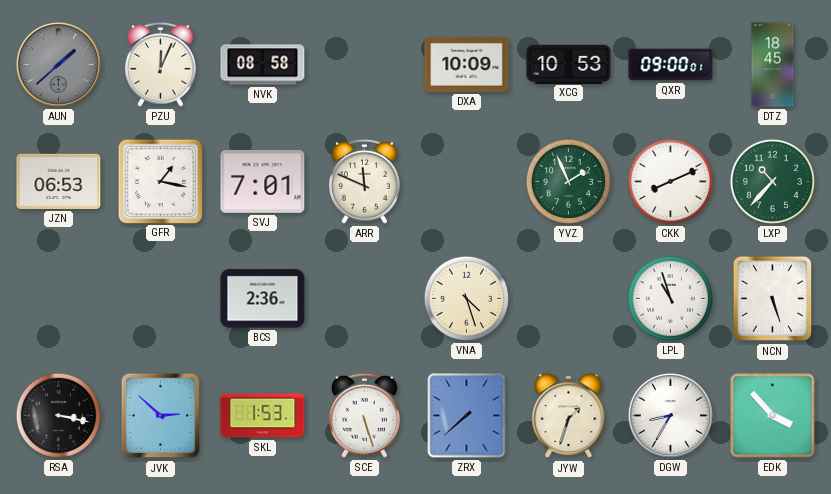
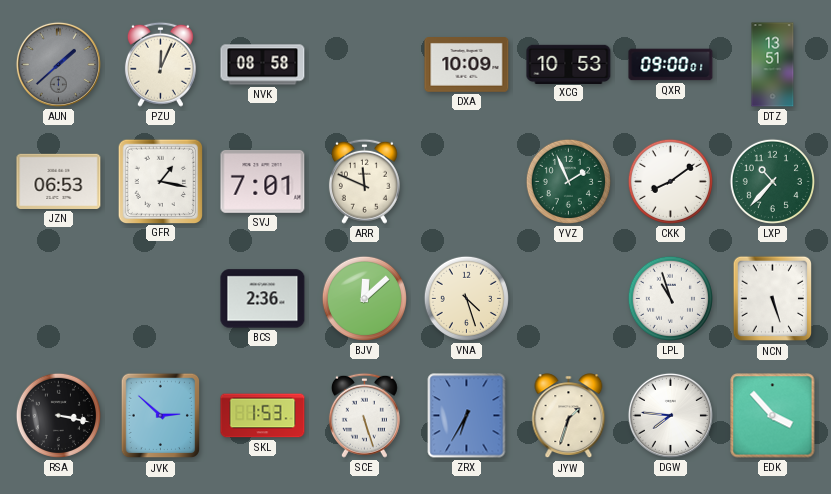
DTZ: 18:45 -> 13:51 (773, 65)
CKK: 8:11 -> 8:09 (670, 181)
BJV: none -> 12:08 (364, 298)
ZRX: 7:38 -> 6:35 (467, 416)
DGW: 8:35 -> 7:46 (670, 415)
